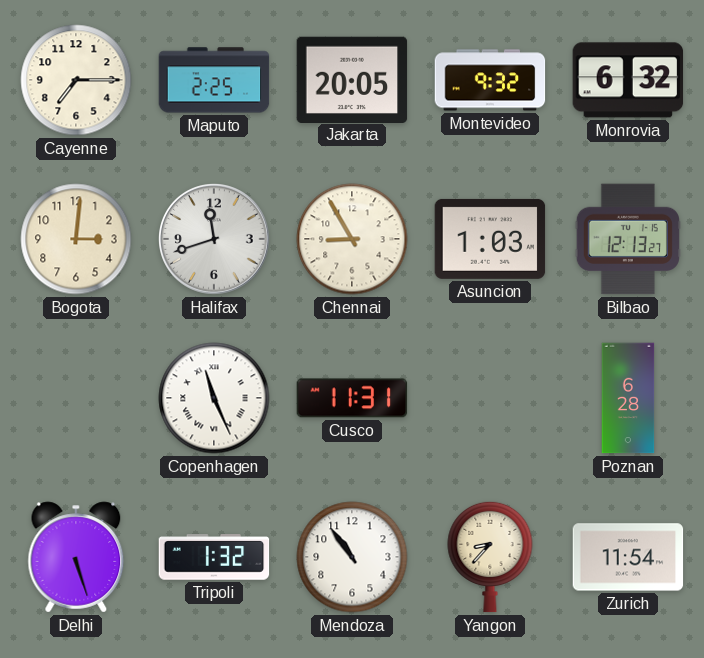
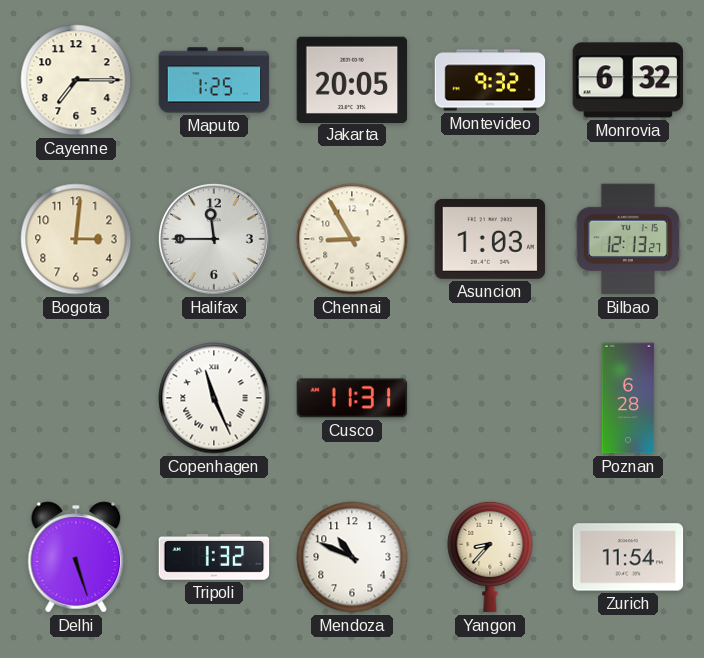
Maputo: 2:25 -> 1:25 (214, 80)
Halifax: 11:42 -> 11:45 (215, 240)
Mendoza: 10:54 -> 10:49 (352, 557)
